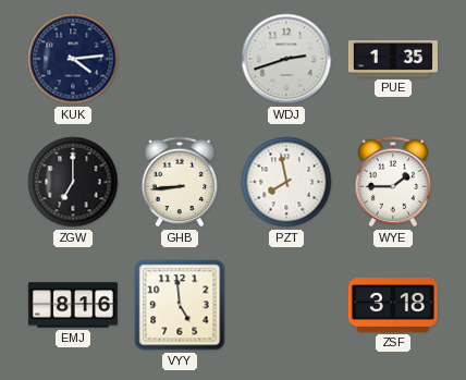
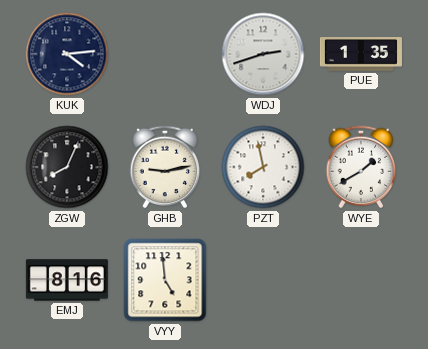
ZGW: 7:00 -> 8:04 (67, 167)
GHB: 8:44 -> 9:13 (165, 167)
WYE: 1:45 -> 1:40 (361, 167)
ZSF: 3:18 -> none (393, 306)
